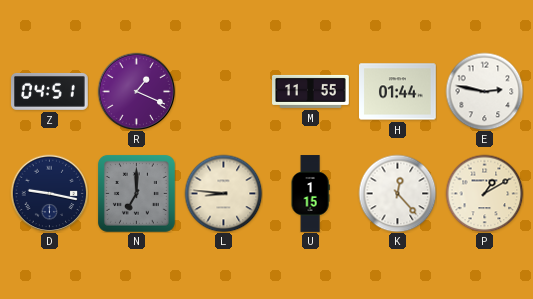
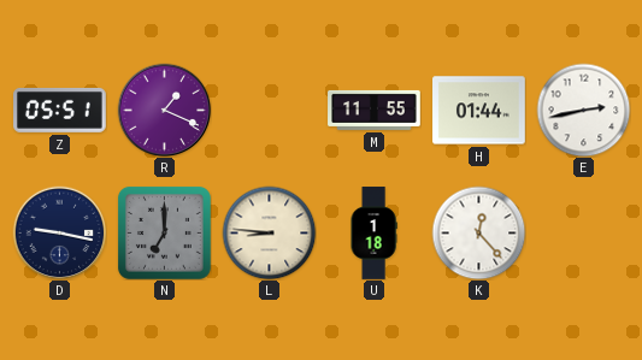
Z: 04:51 -> 05:51 (60, 111)
E: 2:47 -> 2:43 (583, 110)
U: 1:15 -> 1:18 (373, 234)
P: 1:10 -> none (484, 193)
